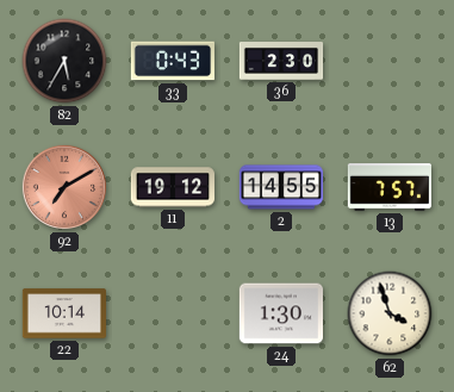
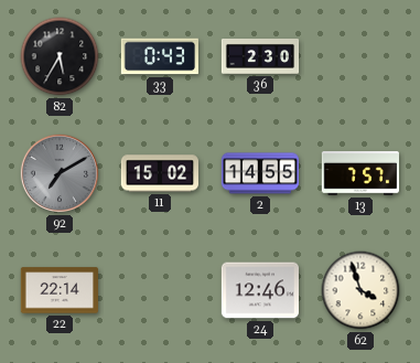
92 dial: salmon -> grey (60, 173)
11: 19:12 -> 15:02 (160, 173)
22: 10:14 -> 22:14 (58, 290)
24: 1:30 -> 12:46 (259, 290)
